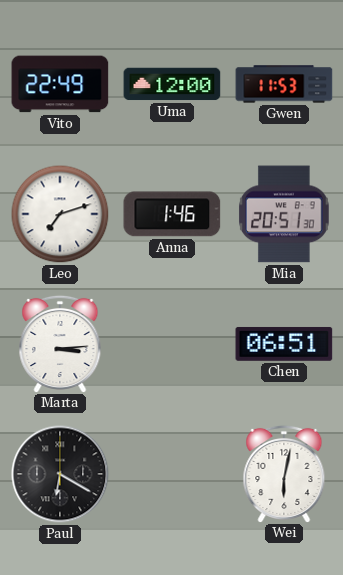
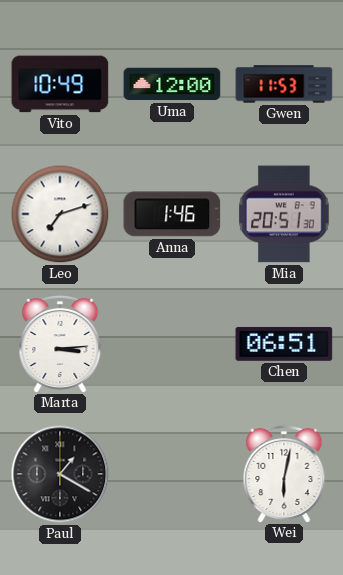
Vito: 22:49 -> 10:49 (60, 84)
Paul: 6:20 -> 1:20 (60, 474)
